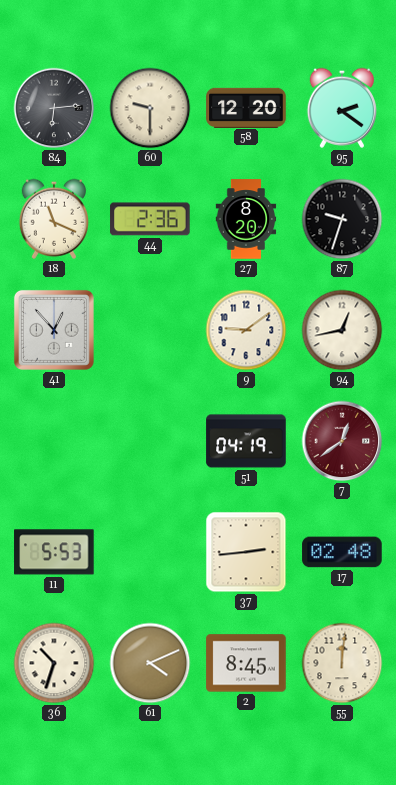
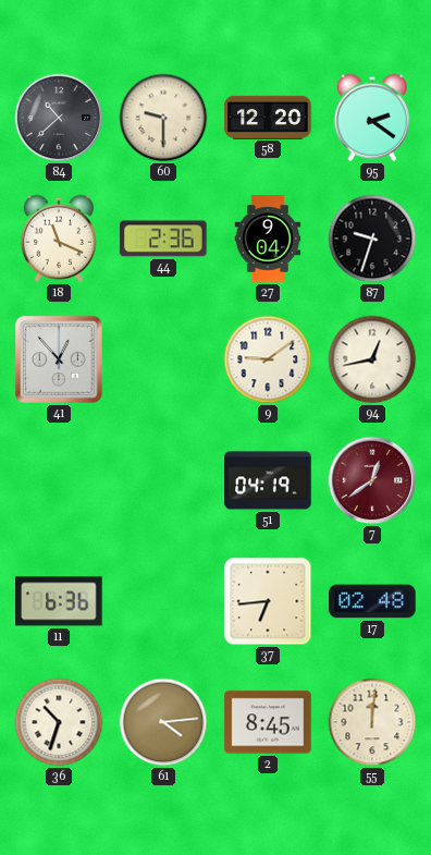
84: 6:14 -> 10:38 (59, 118)
27: 8:20 -> 9:04 (268, 239)
11: 5:53 -> 6:36 (59, 601)
37: 2:44 -> 6:44 (268, 601)
61: 4:11 -> 4:14 (163, 722)
